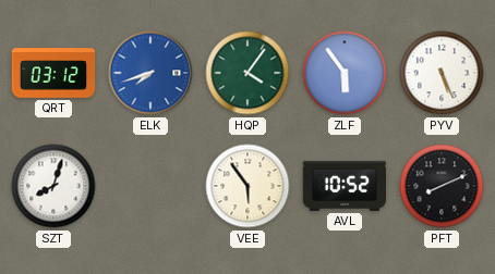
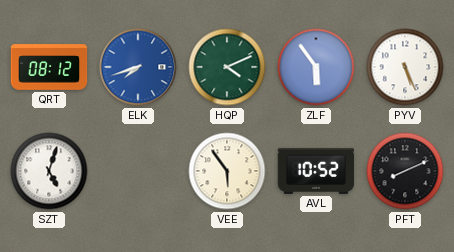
QRT: 03:12 -> 08:12 (49, 67)
HQP: 4:06 -> 4:11 (227, 67)
SZT: 8:03 -> 5:03 (49, 171)
